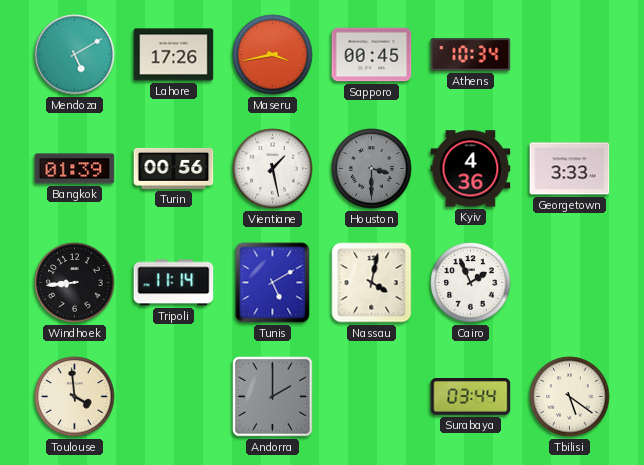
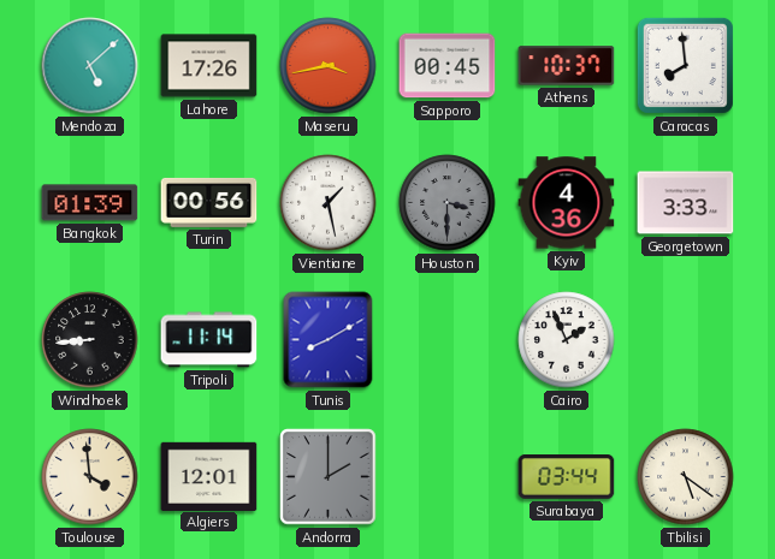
Mendoza: 5:10 -> 5:08 (90, 66)
Athens: 10:34 -> 10:37 (567, 66)
Caracas: none -> 7:59 (685, 65)
Tunis: 5:10 -> 8:10 (329, 340)
Nassau: 4:02 -> none (372, 283)
Algiers: none -> 12:01 (209, 476)
